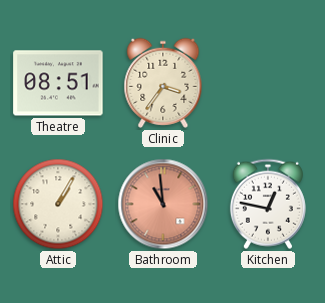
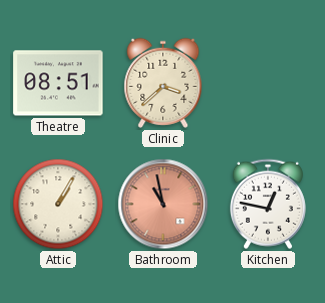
Clinic: 3:36 -> 3:38 (163, 83)
Bathroom: 10:59 -> 10:58 (163, 204)
